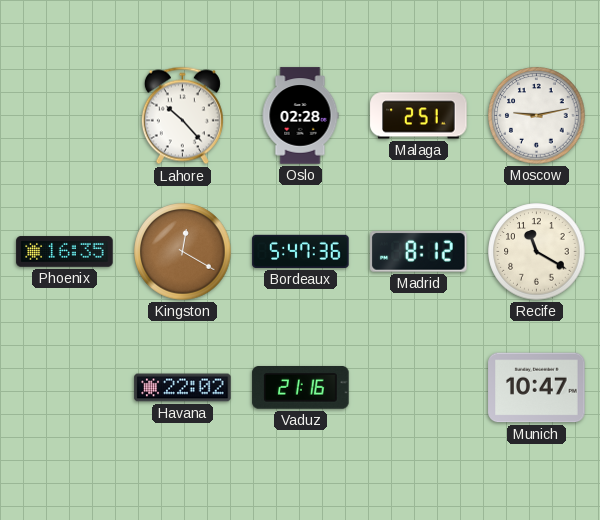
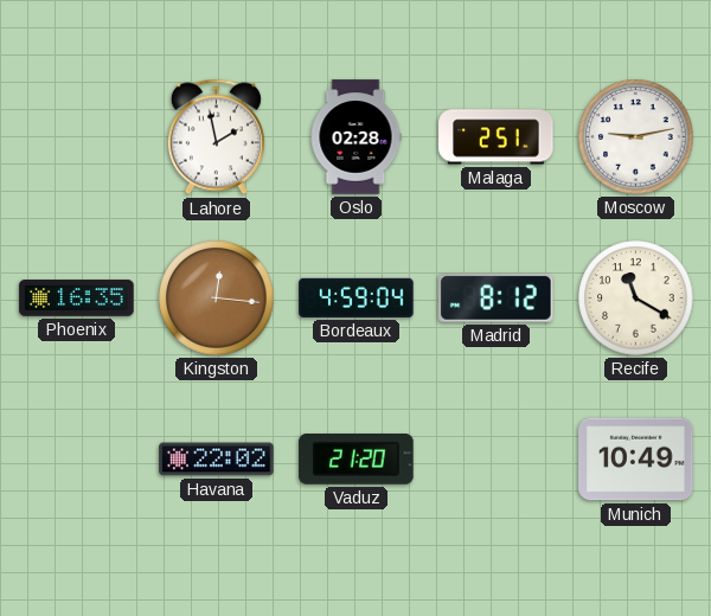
Lahore: 10:23 -> 1:58 (216, 137)
Kingston: 12:20 -> 12:16 (217, 299)
Bordeaux: 5:47 -> 4:59 (357, 297)
Vaduz: 21:16 -> 21:20 (357, 460)
Munich: 10:47 -> 10:49 (636, 460)
